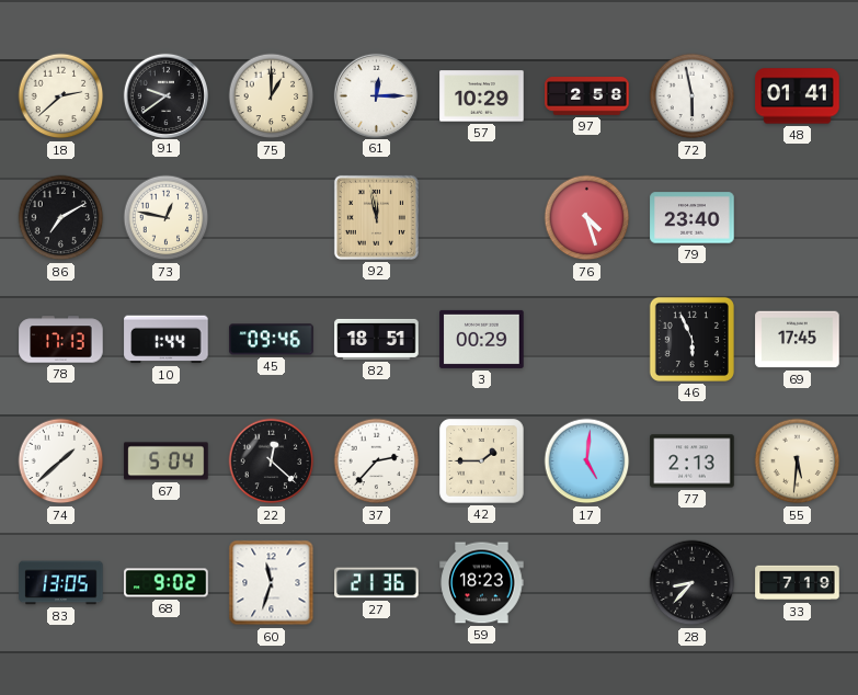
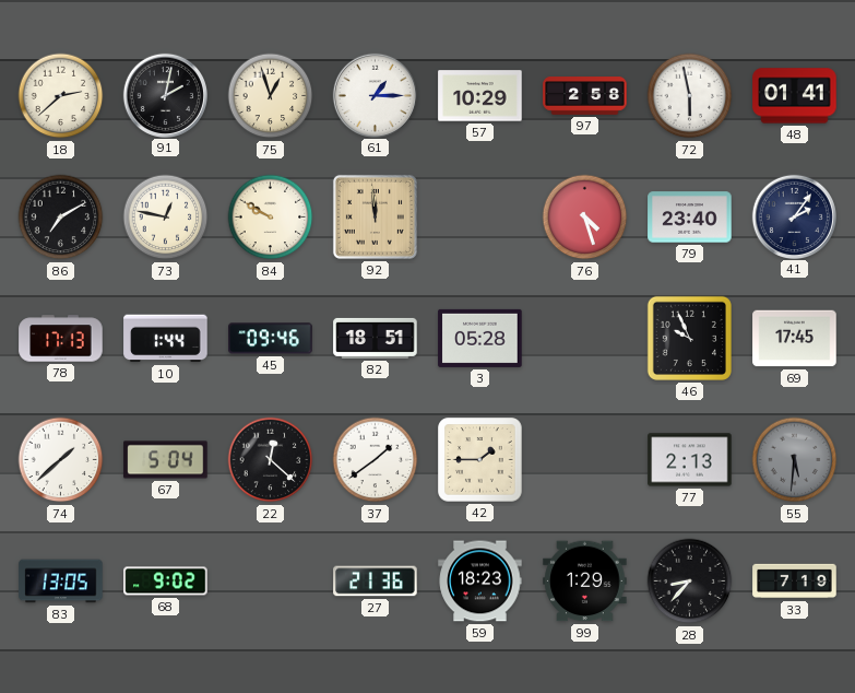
91: 9:39 -> 2:02 (165, 95)
75: 1:00 -> 12:57 (271, 96)
61: 12:15 -> 1:15 (375, 95)
84: none -> 9:50 (271, 218)
92: 11:58 -> 11:59 (375, 216)
41: none -> 2:06 (794, 216)
3: 00:29 -> 05:28 (480, 338)
46: 5:56 -> 9:56 (689, 338)
37: 2:37 -> 1:39 (376, 460)
17: 5:01 -> none (587, 462)
55 dial: cream -> grey (795, 460)
60: 11:33 -> none (272, 583)
99: none -> 1:29 (585, 582)
